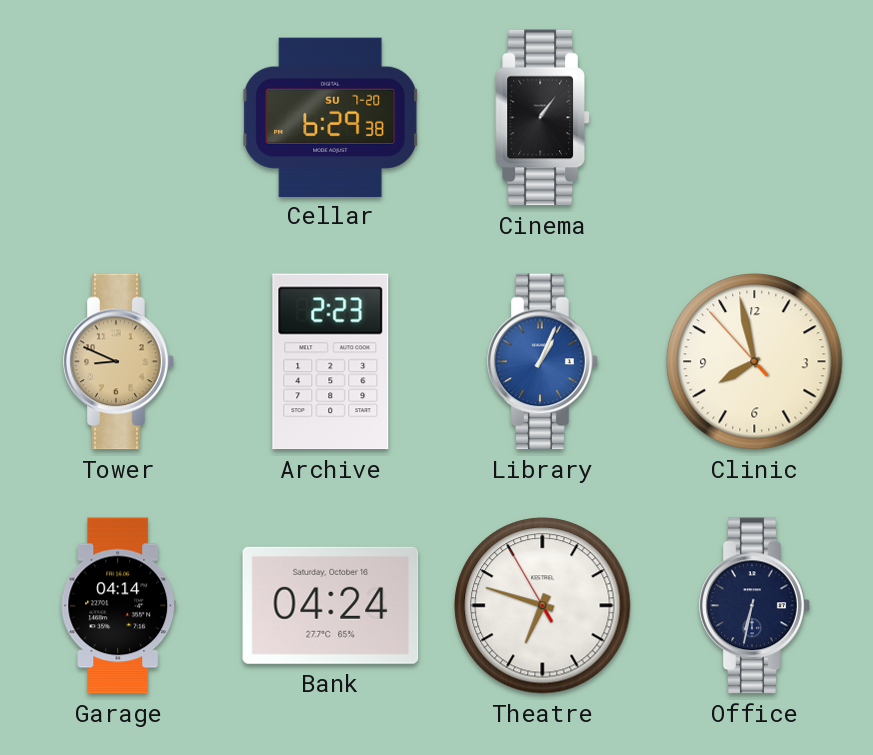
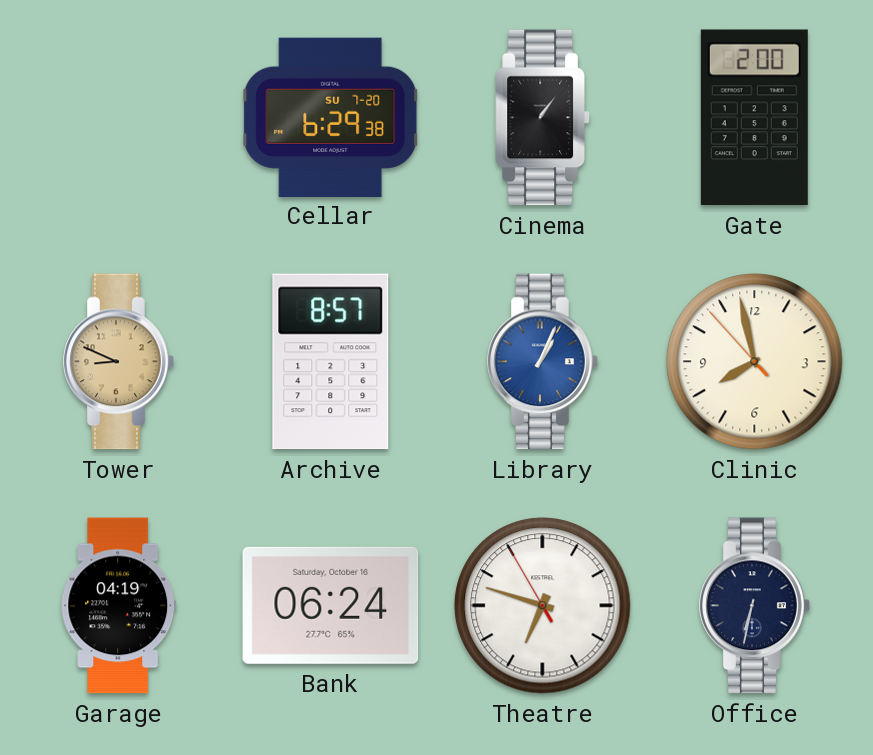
Gate: none -> 2:00 (754, 118)
Archive: 2:23 -> 8:57 (331, 362)
Garage: 04:14 -> 04:19 (119, 606)
Bank: 04:24 -> 06:24 (331, 605)
